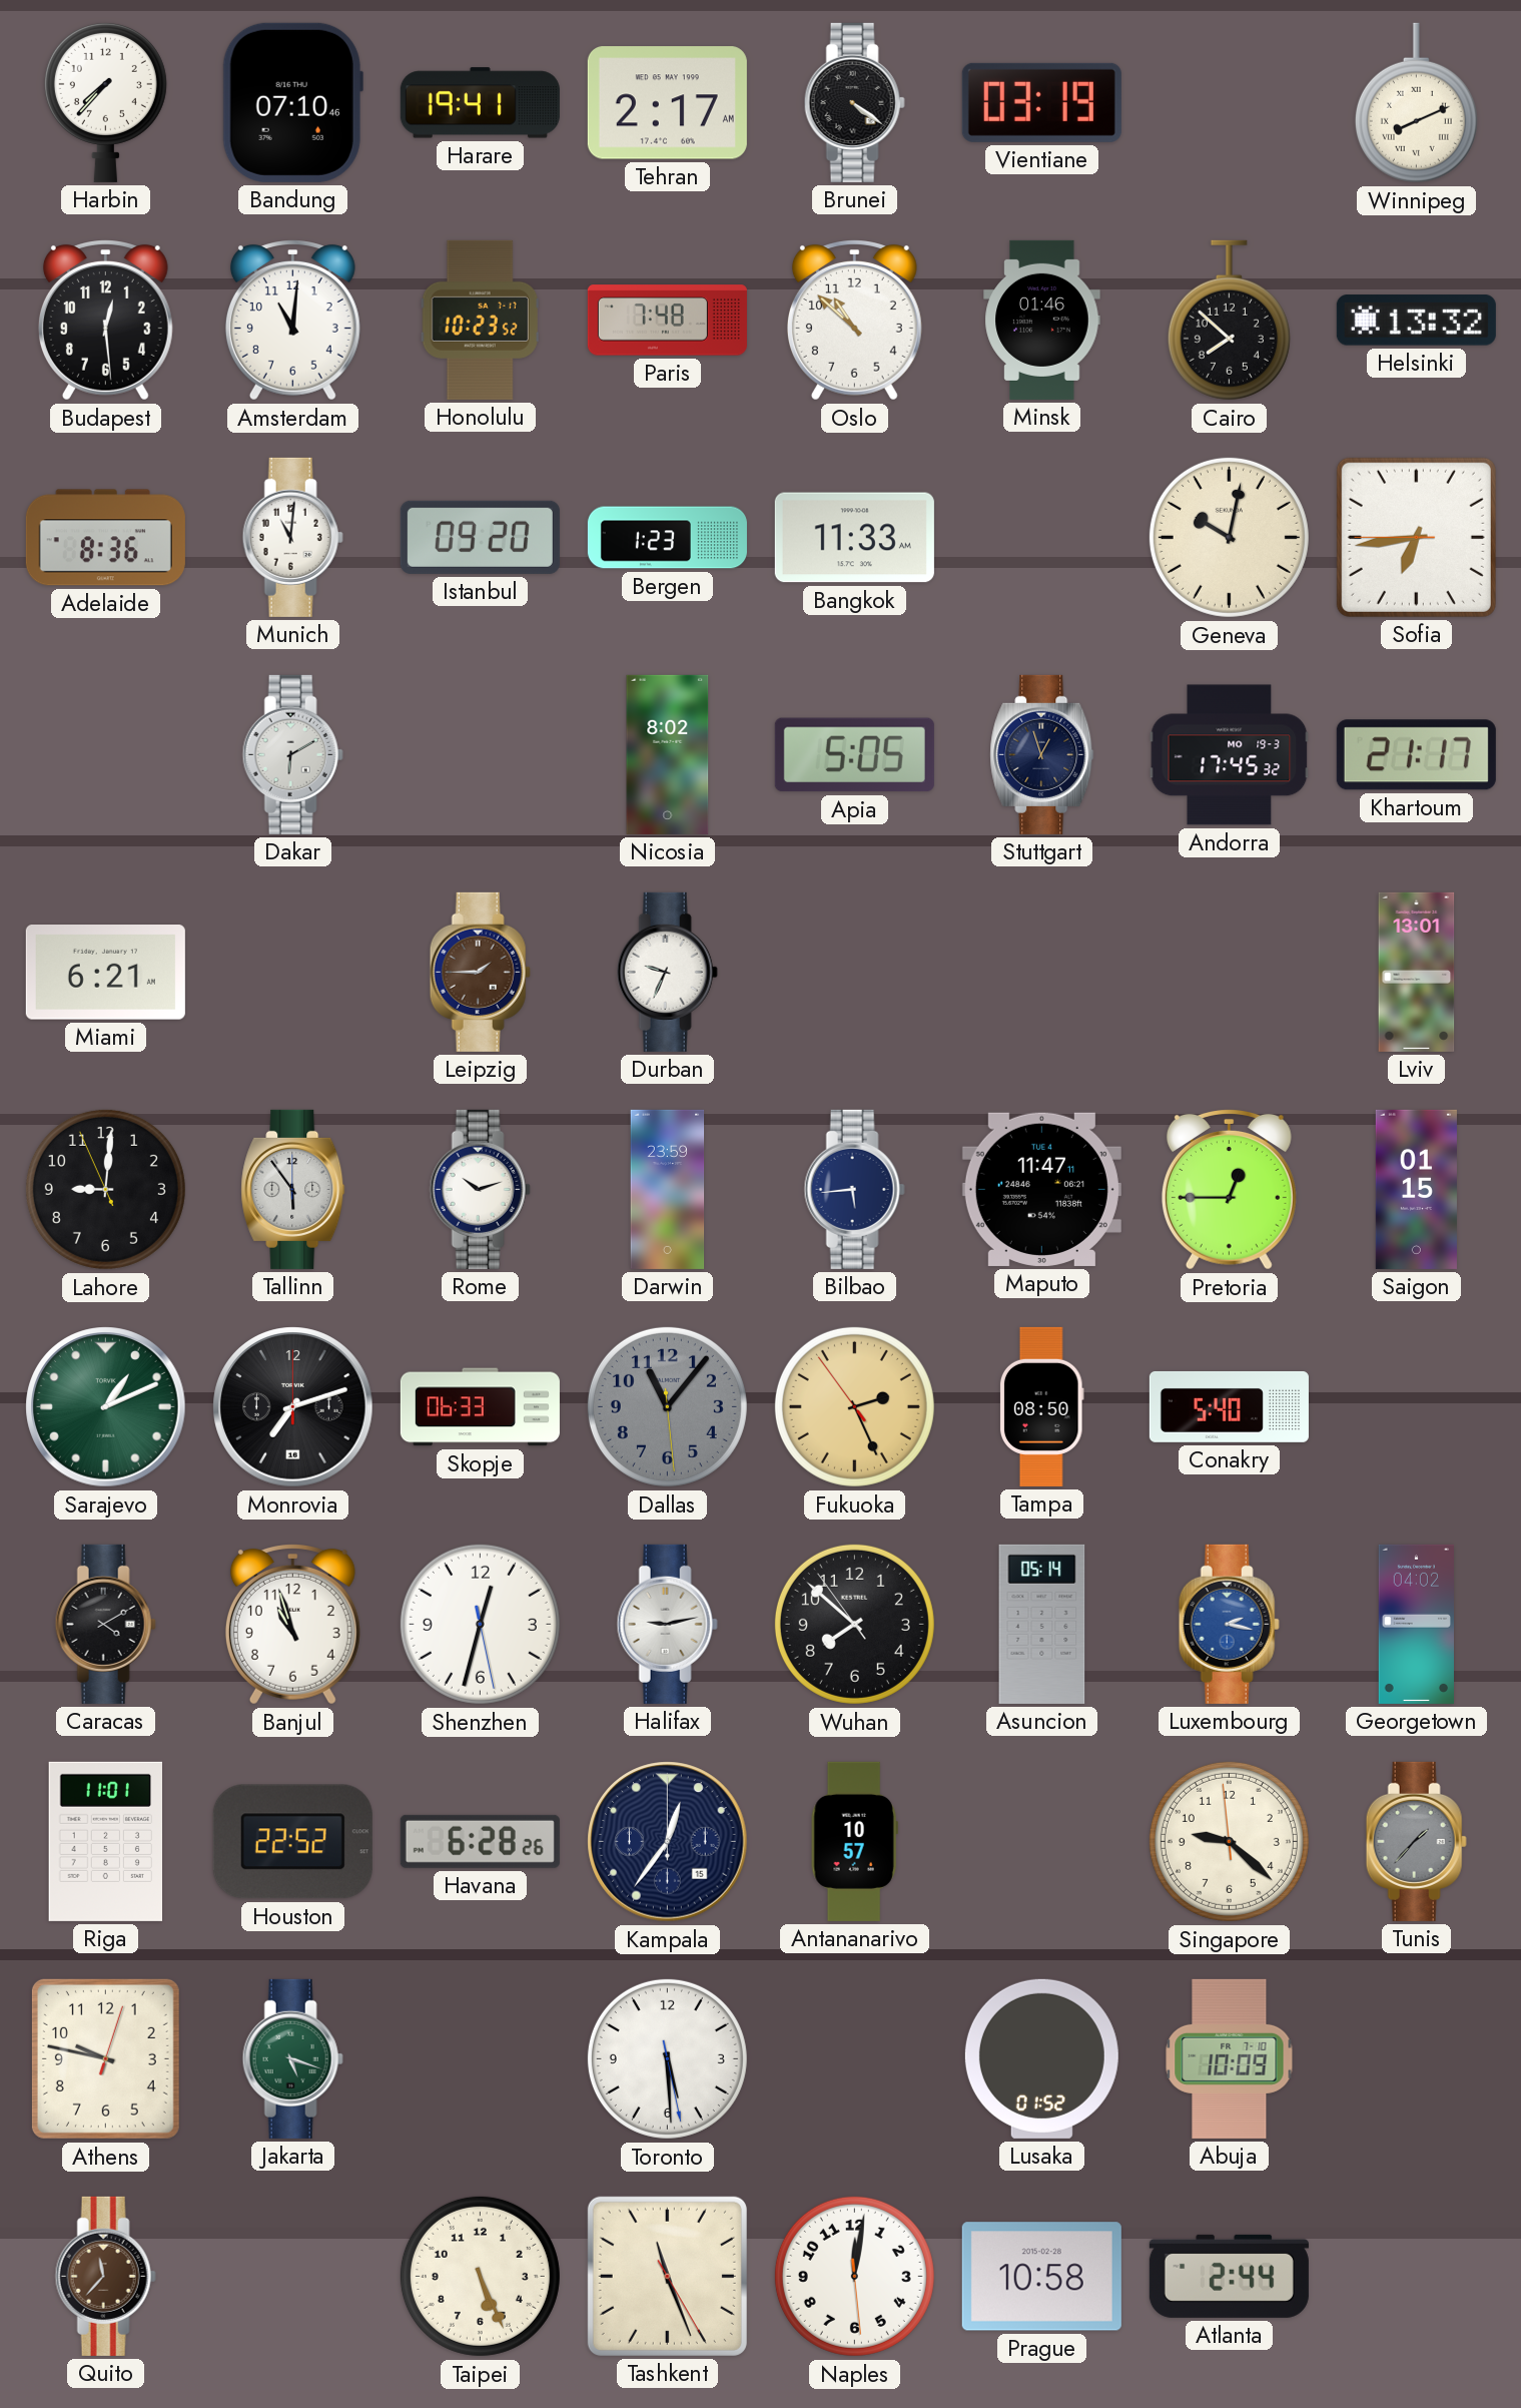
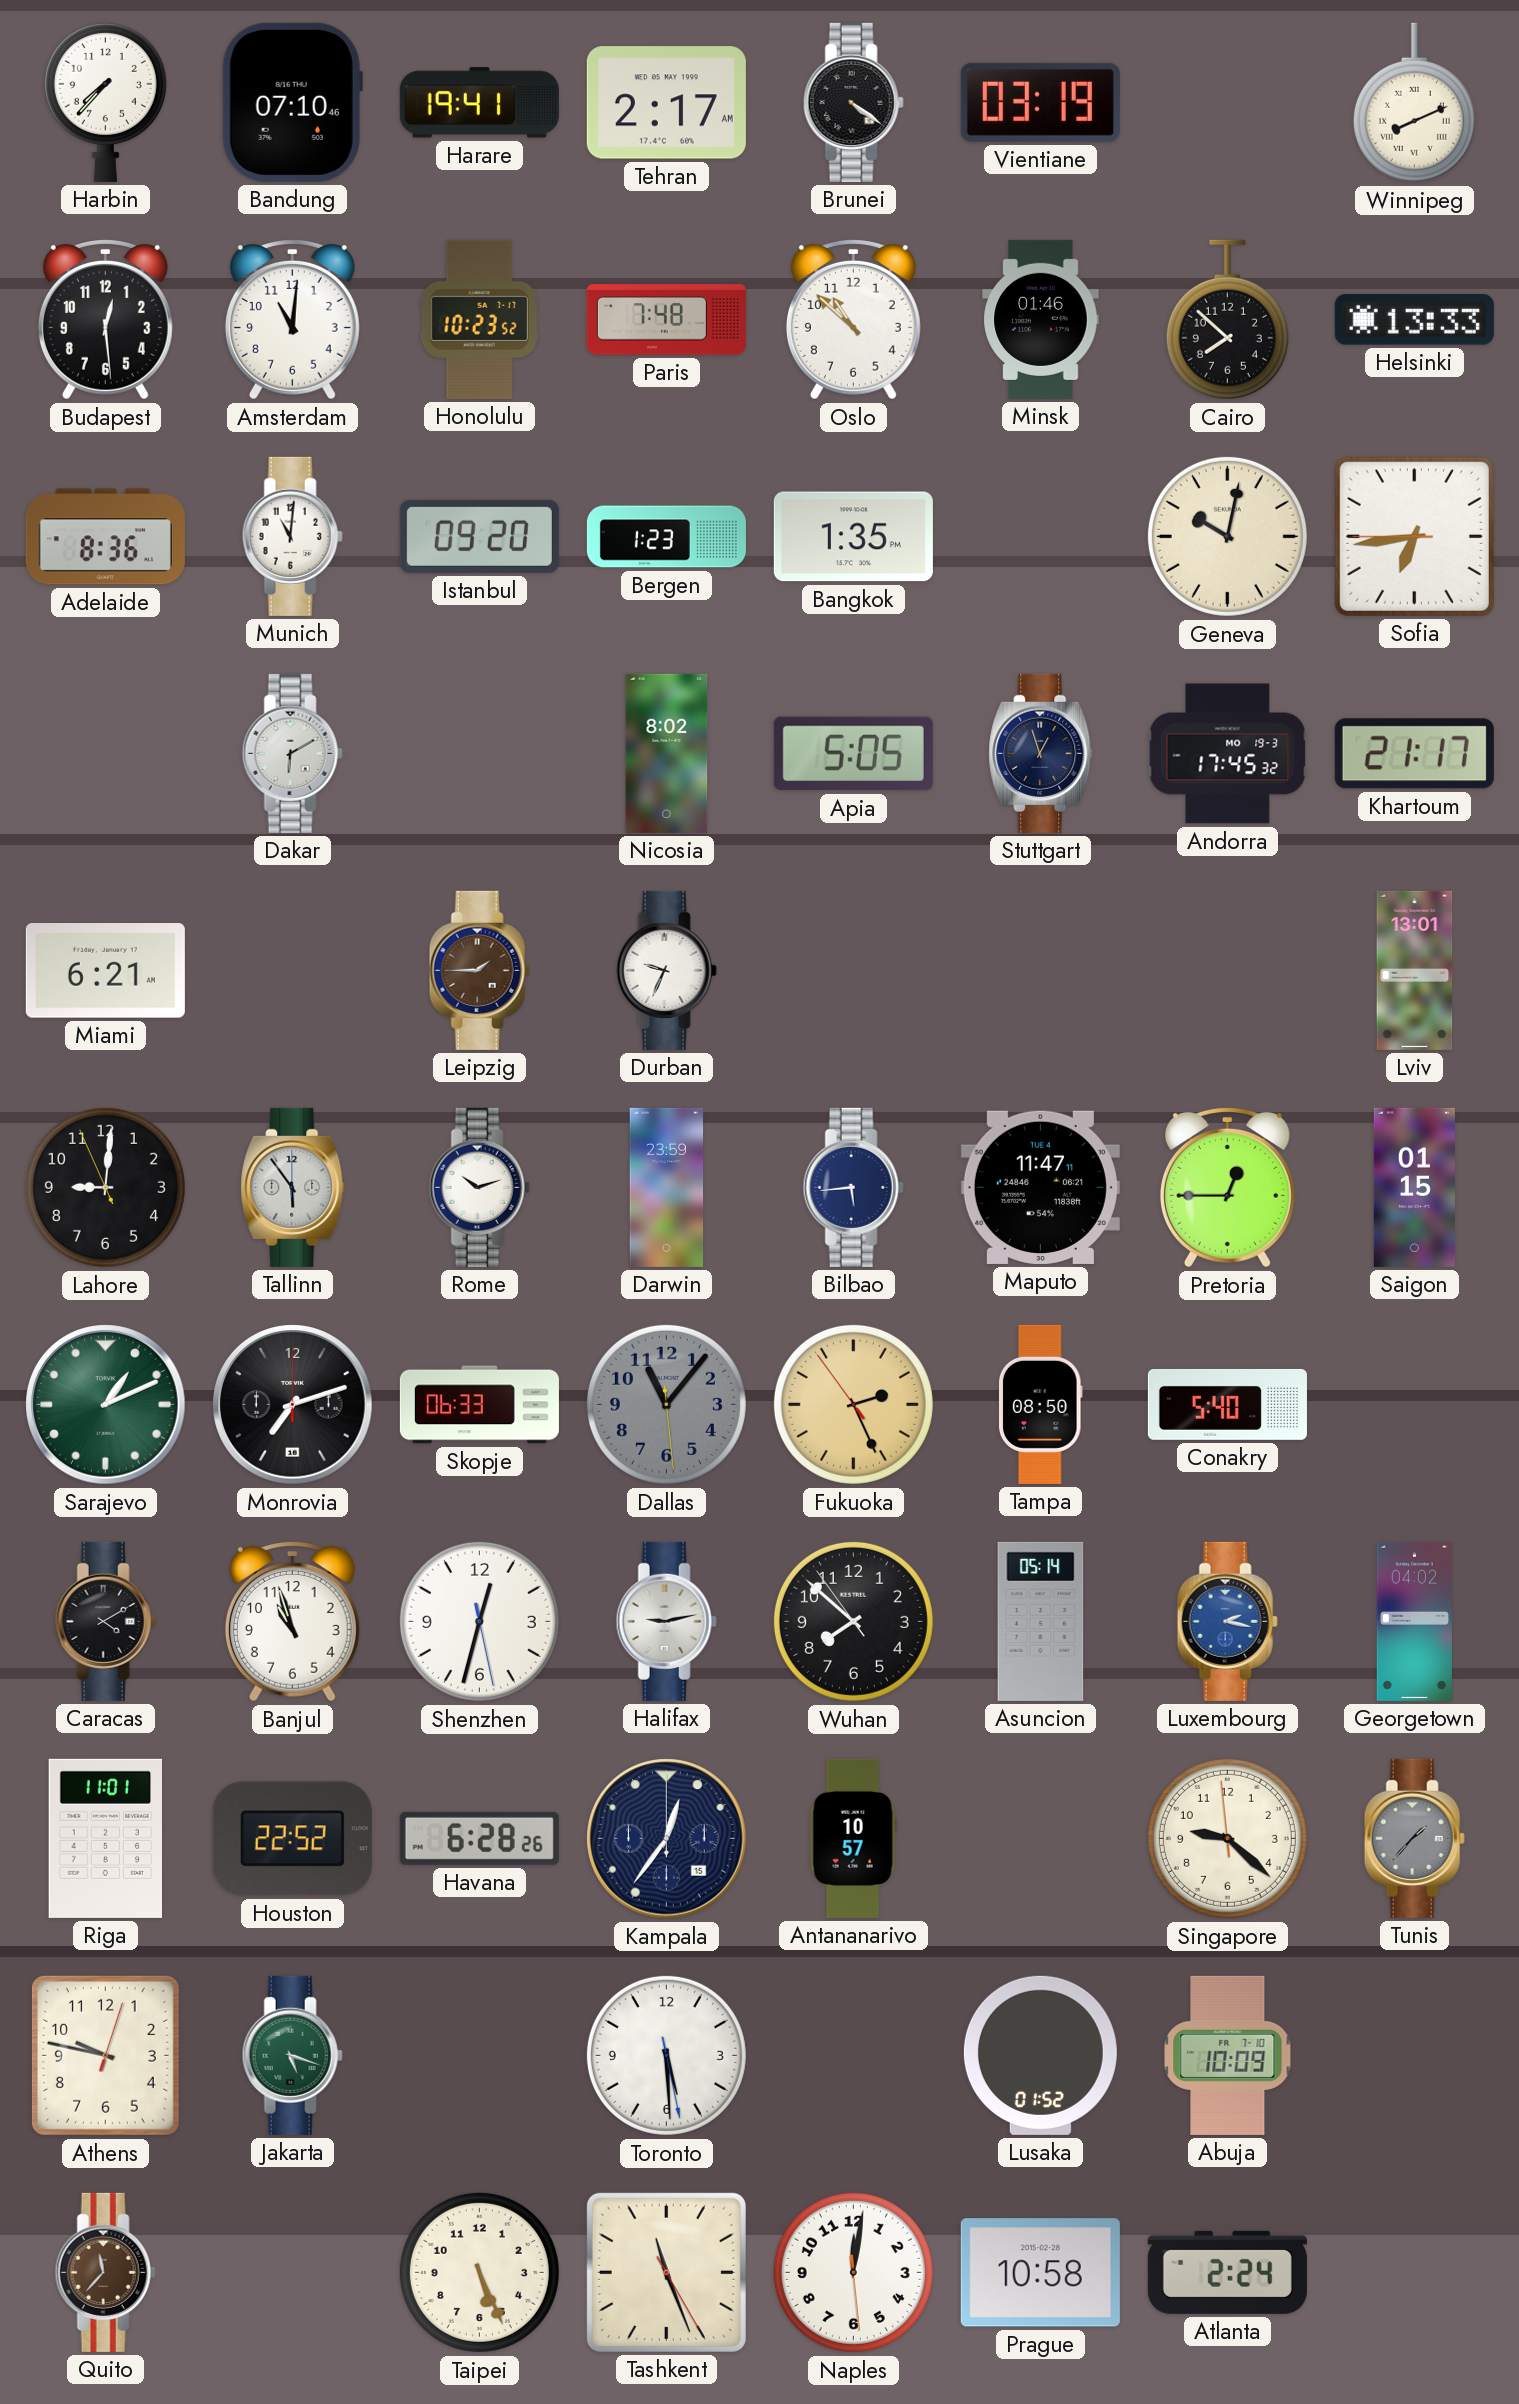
Helsinki: 13:32 -> 13:33 (1414, 320)
Bangkok: 11:33 -> 1:35 (853, 537)
Atlanta: 2:44 -> 2:24 (1227, 2272)
